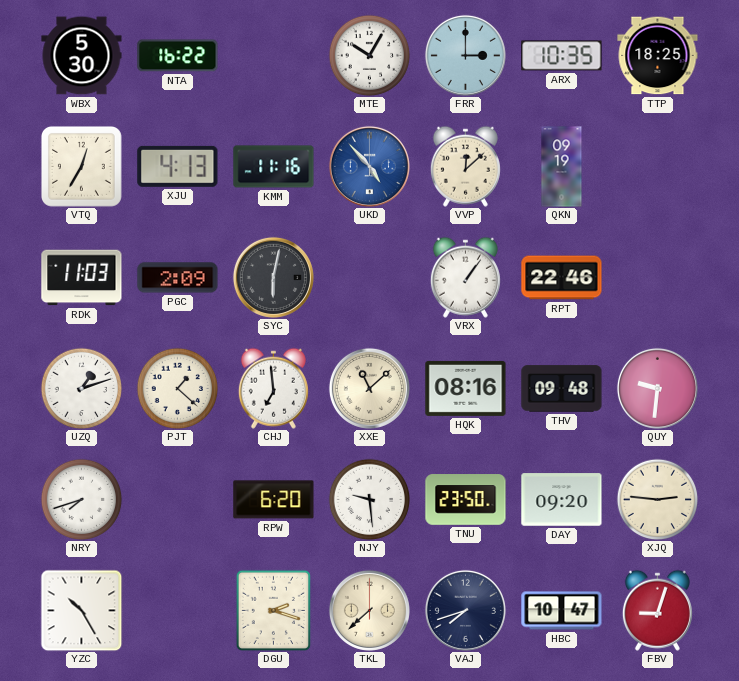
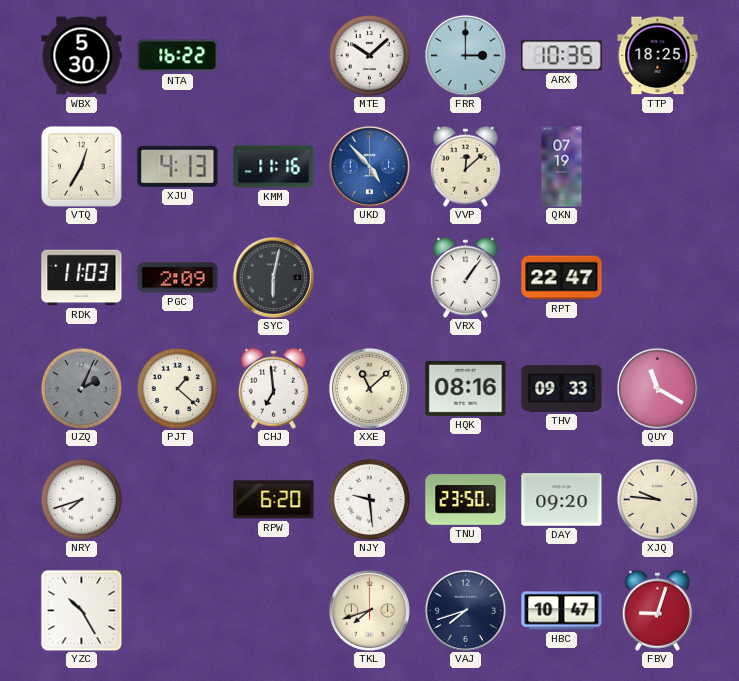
MTE: 10:05 -> 10:08 (369, 55)
QKN: 09:19 -> 07:19 (562, 167)
RPT: 22:46 -> 22:47 (562, 278)
UZQ: 1:12 -> 2:04 (81, 388)
UZQ dial: white -> grey (81, 388)
THV: 09:48 -> 09:33 (562, 389)
QUY: 9:31 -> 11:20 (657, 388)
XJQ: 2:46 -> 9:46 (657, 499)
DGU: 2:18 -> none (273, 610)
TKL: 7:38 -> 7:42 (369, 610)
